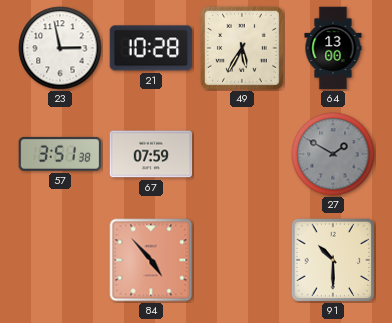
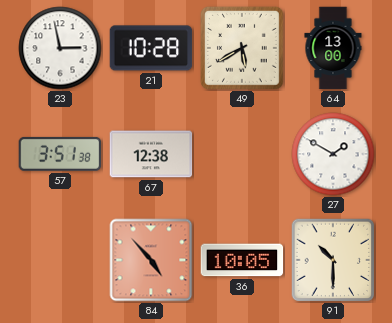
49: 5:35 -> 5:40 (242, 48)
67: 07:59 -> 12:38 (151, 154)
27 dial: grey -> white (333, 154)
36: none -> 10:05 (242, 260)
